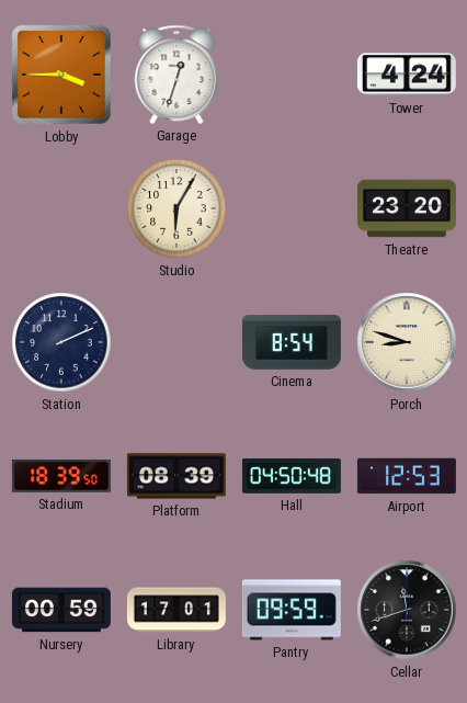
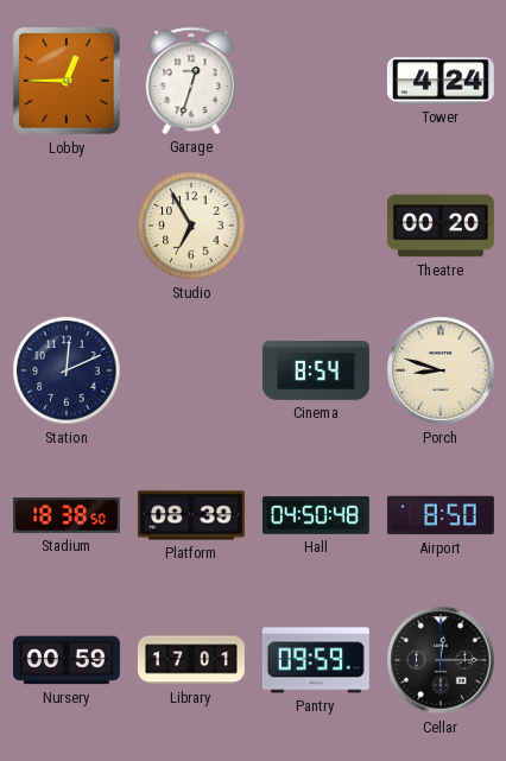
Lobby: 3:45 -> 12:45 (67, 81)
Studio: 6:05 -> 6:55 (191, 226)
Theatre: 23:20 -> 00:20 (441, 226)
Station: 2:11 -> 12:11 (67, 370)
Stadium: 18:39 -> 18:38 (67, 516)
Airport: 12:53 -> 8:50 (441, 515)
Cellar: 11:42 -> 12:15 (441, 660)
